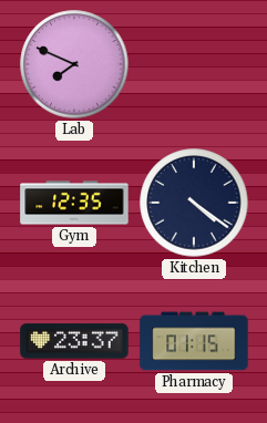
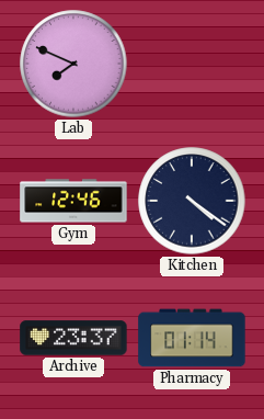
Gym: 12:35 -> 12:46 (73, 201)
Pharmacy: 01:15 -> 01:14 (192, 338)
